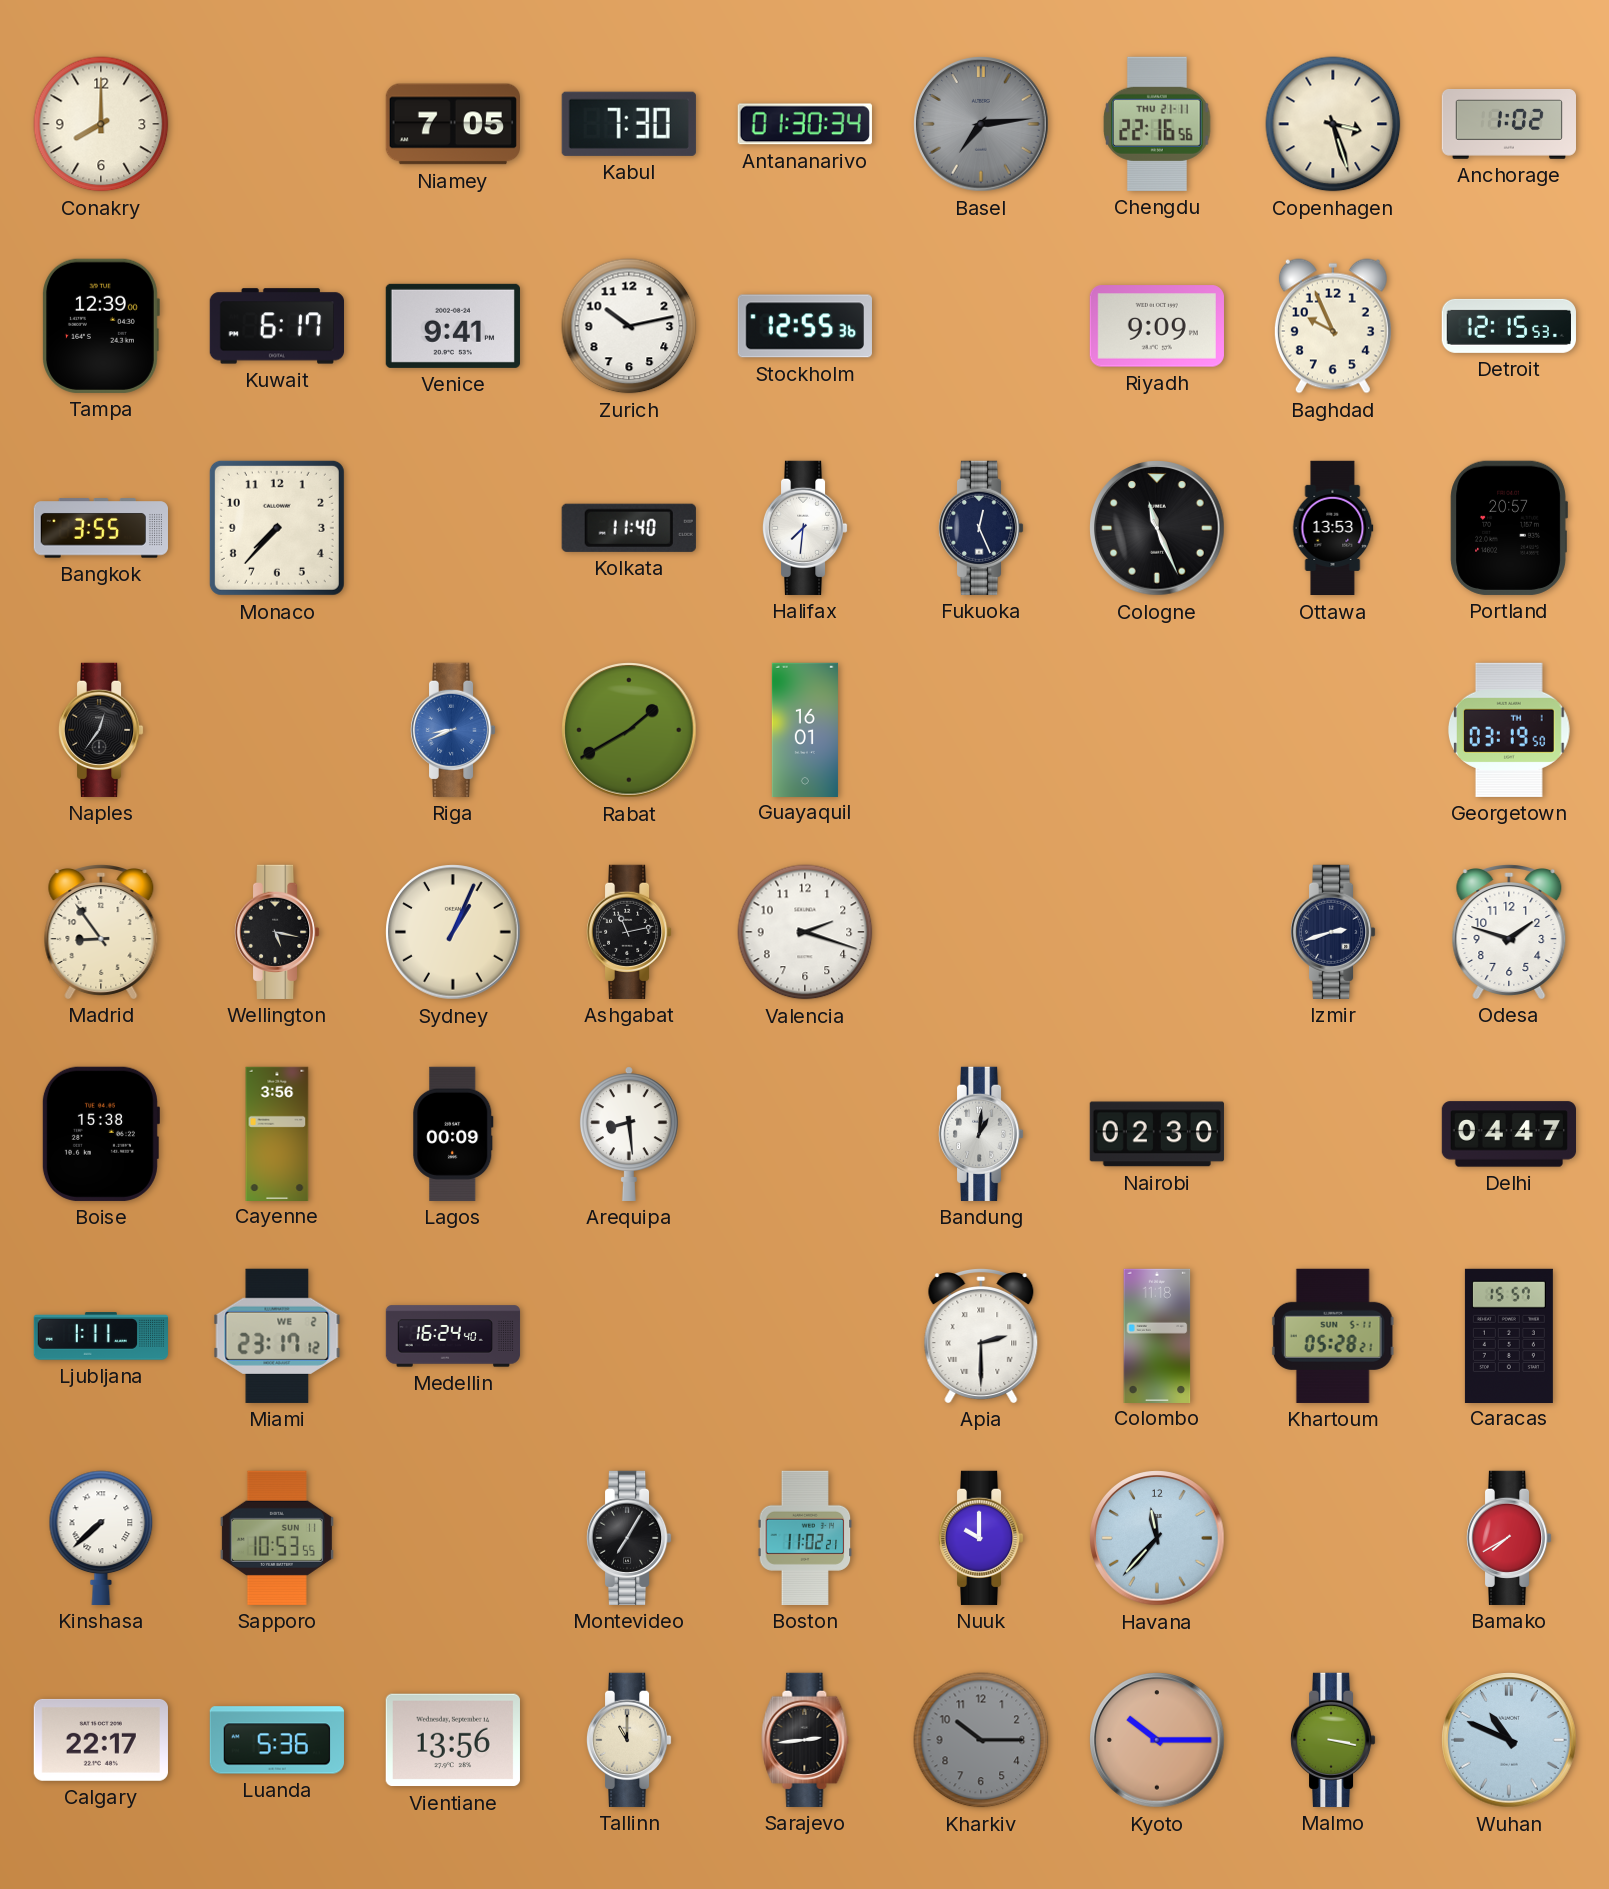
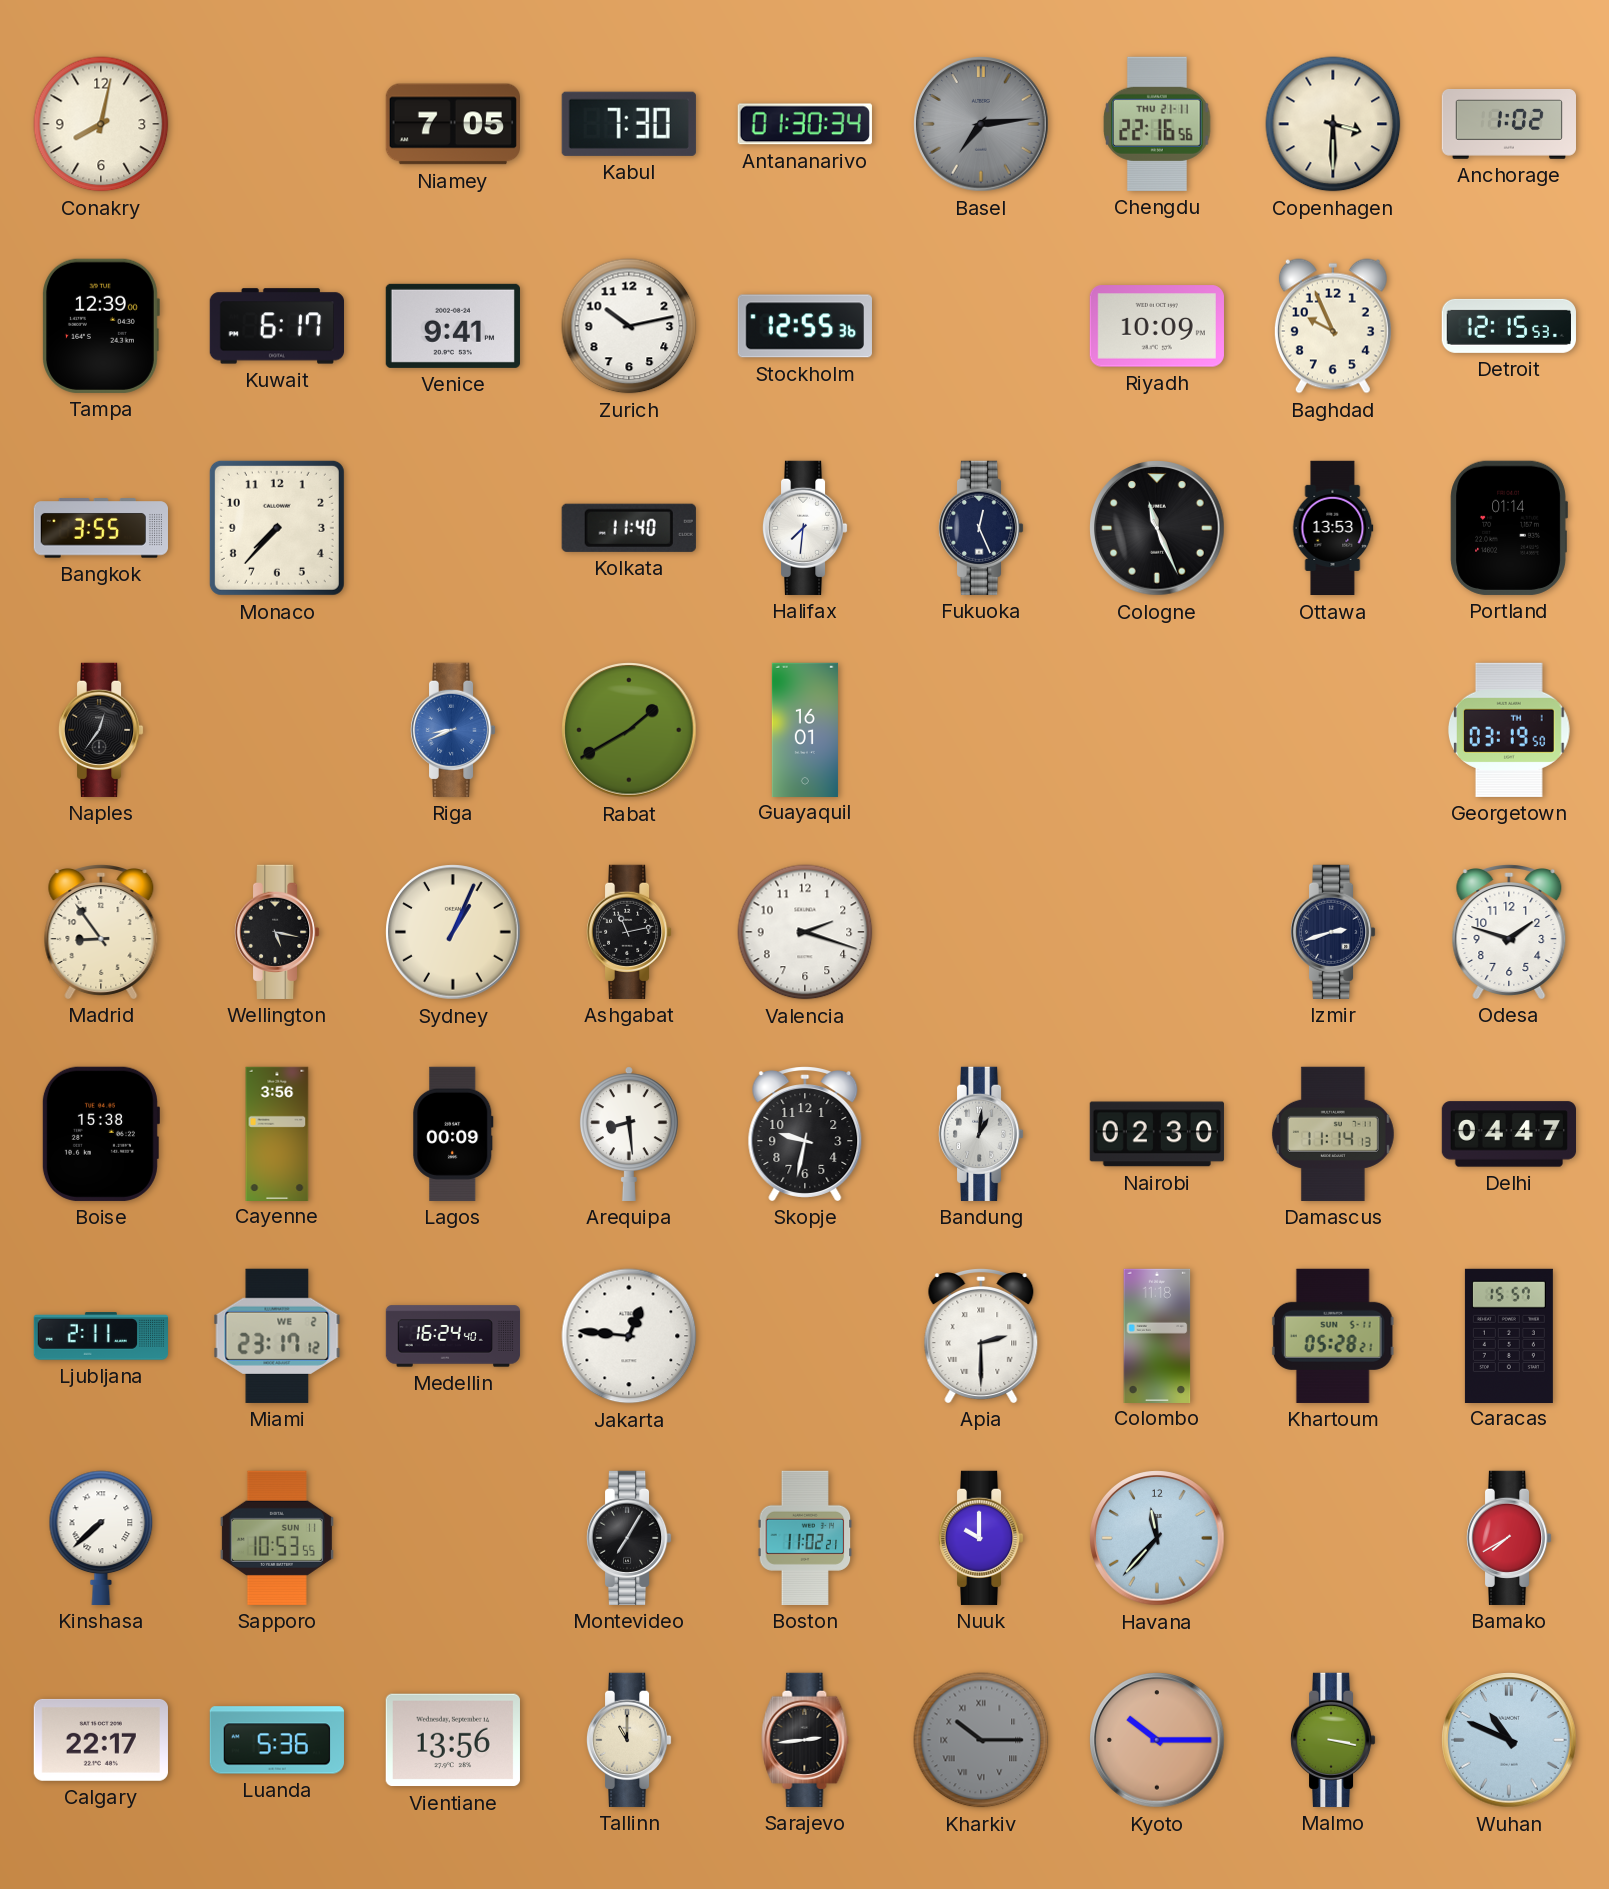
Conakry: 8:00 -> 8:02 (101, 124)
Copenhagen: 3:27 -> 3:30 (1333, 124)
Riyadh: 9:09 -> 10:09 (1157, 326)
Portland: 20:57 -> 01:14 (1509, 528)
Skopje: none -> 9:32 (805, 1134)
Damascus: none -> 11:14 (1333, 1134)
Ljubljana: 1:11 -> 2:11 (100, 1336)
Jakarta: none -> 12:46 (629, 1336)
Kharkiv numerals: Arabic -> Roman (981, 1740)
